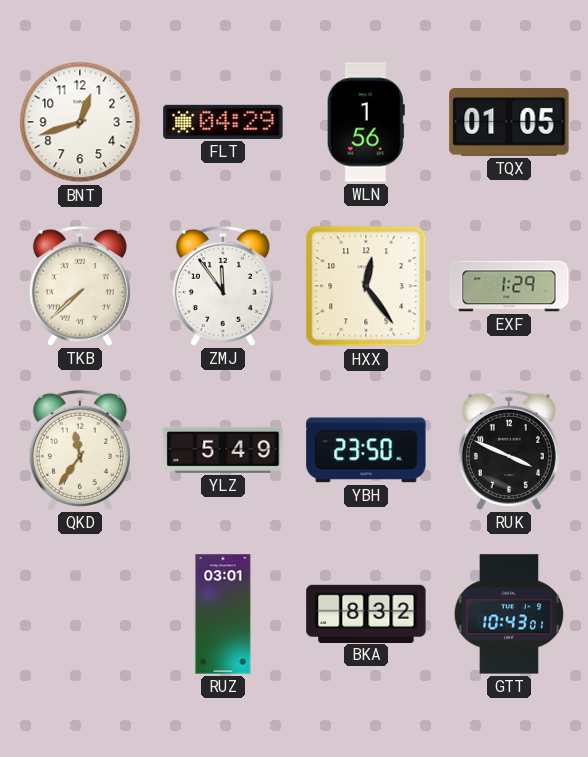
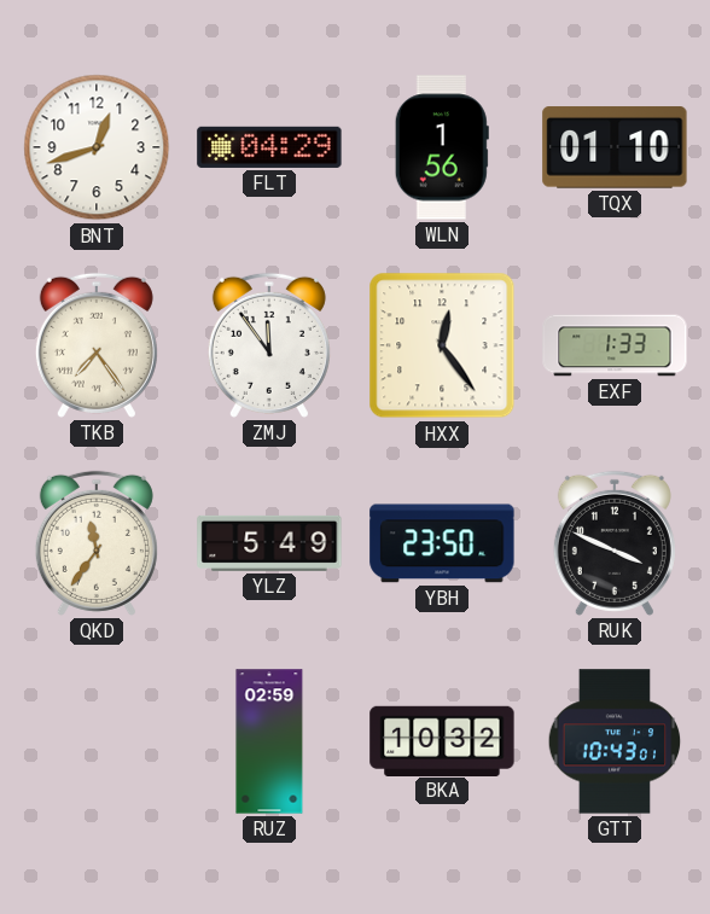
TQX: 01:05 -> 01:10 (615, 147)
TKB: 7:38 -> 7:24 (97, 345)
EXF: 1:29 -> 1:33 (615, 345)
RUZ: 03:01 -> 02:59 (269, 741)
BKA: 8:32 -> 10:32 (442, 740)
